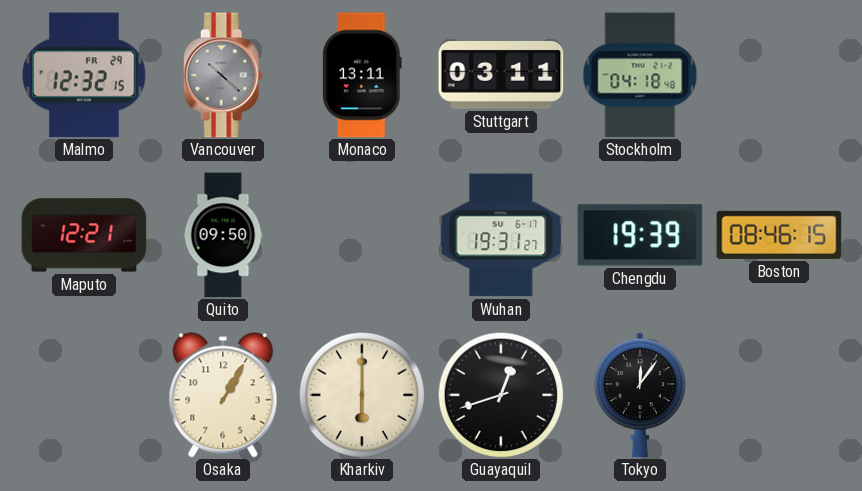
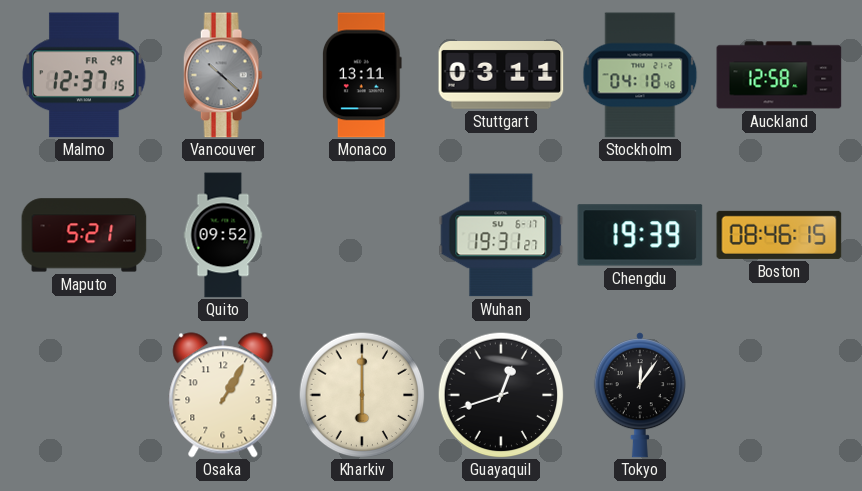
Malmo: 12:32 -> 12:37 (84, 75)
Auckland: none -> 12:58 (779, 75)
Maputo: 12:21 -> 5:21 (84, 235)
Quito: 09:50 -> 09:52 (223, 235)
